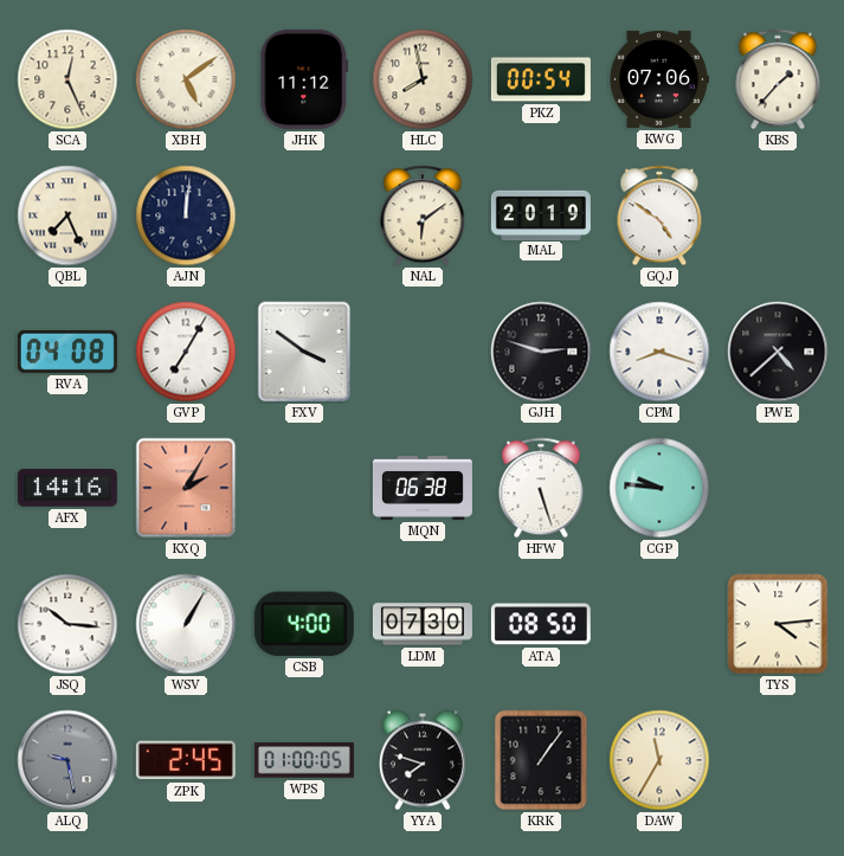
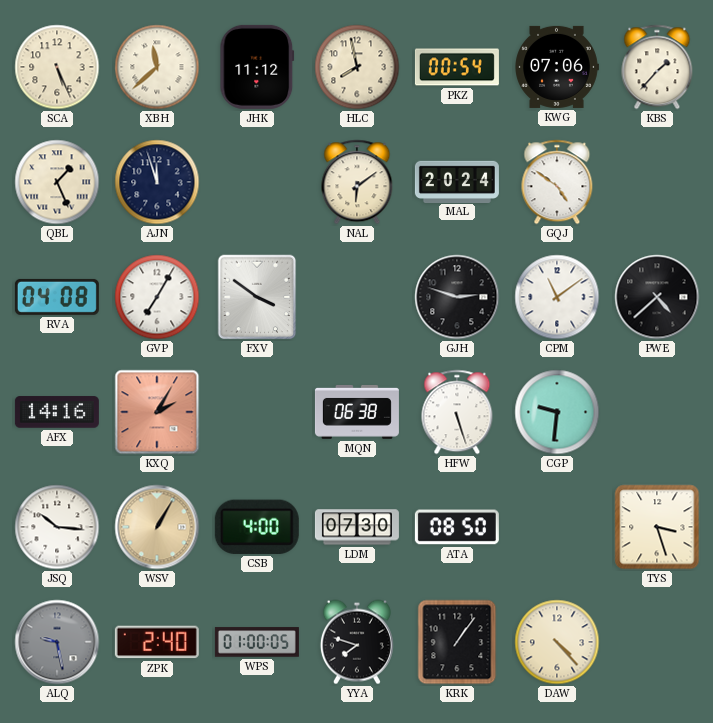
SCA: 12:26 -> 5:26 (57, 67)
XBH: 5:09 -> 11:38 (157, 67)
QBL: 7:26 -> 1:26 (57, 182)
AJN: 12:01 -> 11:57 (157, 182)
MAL: 20:19 -> 20:24 (457, 181)
CPM: 8:18 -> 11:09 (557, 297)
CGP: 9:46 -> 9:31 (557, 412)
WSV dial: white -> champagne (157, 527)
TYS: 4:14 -> 3:27 (657, 527)
ZPK: 2:45 -> 2:40 (157, 642)
DAW: 11:35 -> 4:23 (557, 642)
